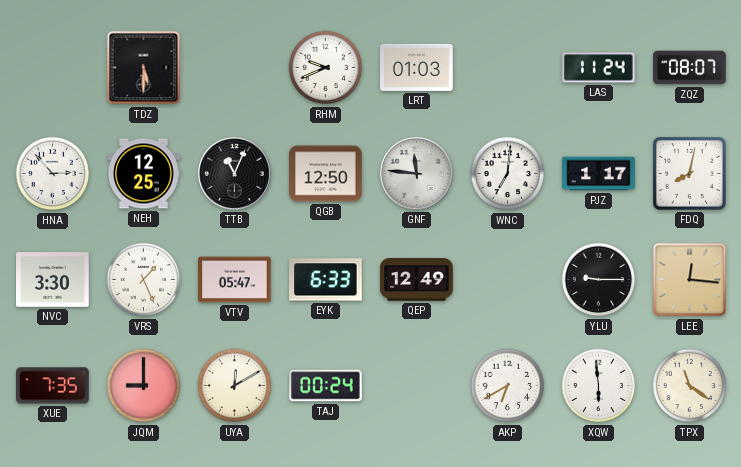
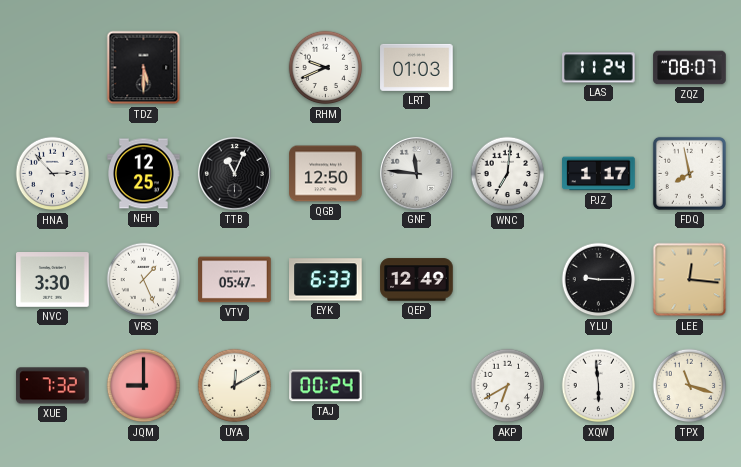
FDQ: 8:02 -> 7:58 (689, 173)
XUE: 7:35 -> 7:32 (53, 386)
TPX: 11:21 -> 11:18 (690, 386)
